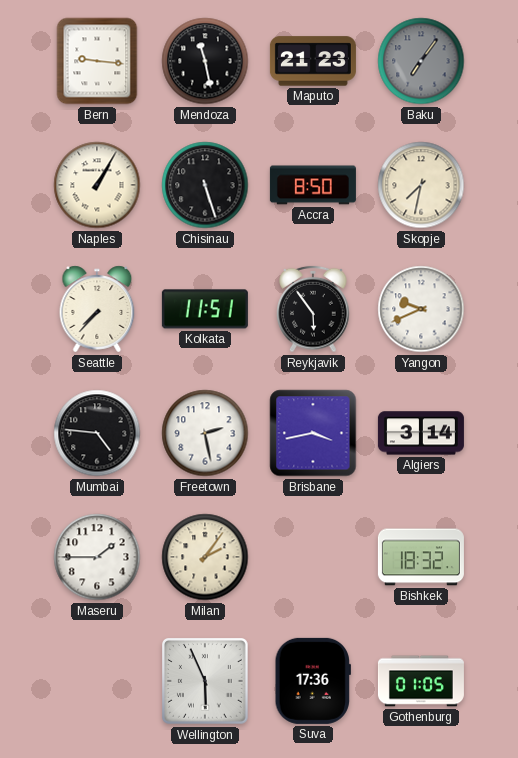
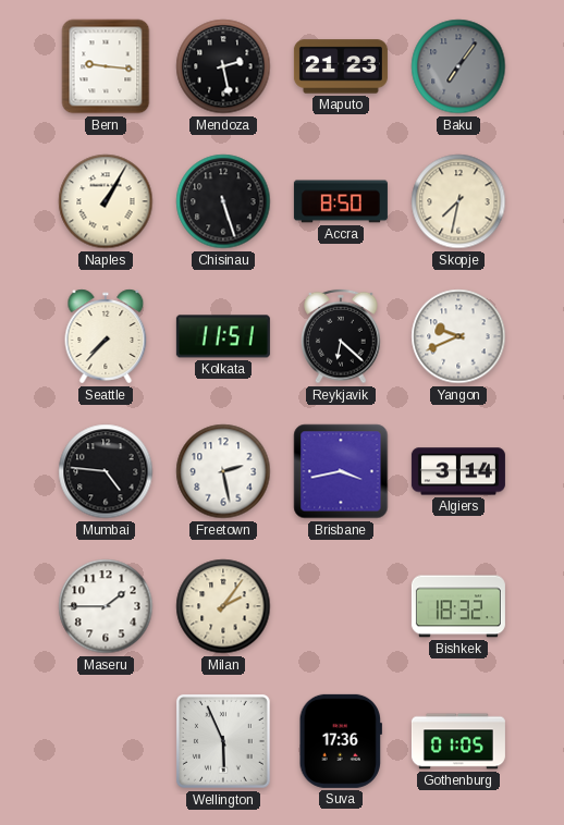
Mendoza: 11:28 -> 2:28 (223, 66)
Reykjavik: 5:54 -> 6:22 (341, 336)
